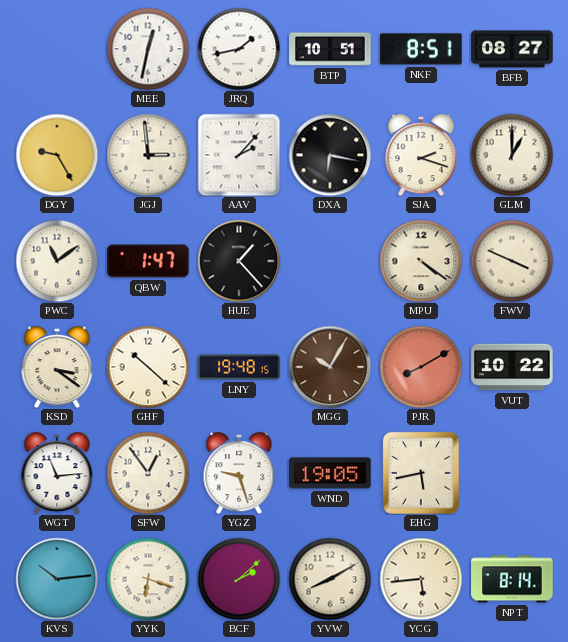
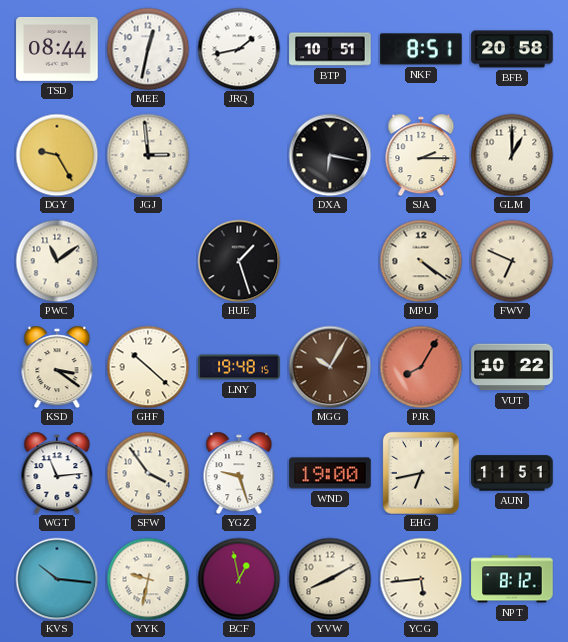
TSD: none -> 08:44 (57, 49)
BFB: 08:27 -> 20:58 (512, 49)
AAV: 2:07 -> none (239, 155)
SJA: 2:18 -> 2:15 (421, 155)
QBW: 1:47 -> none (148, 261)
HUE: 1:23 -> 1:27 (239, 261)
FWV: 3:49 -> 6:49 (512, 261)
PJR: 8:10 -> 8:05 (421, 367)
SFW: 12:54 -> 3:54 (148, 473)
WND: 19:05 -> 19:00 (330, 473)
EHG: 5:43 -> 6:43 (421, 473)
AUN: none -> 11:51 (512, 473)
KVS: 10:14 -> 10:16 (57, 579)
YYK: 6:18 -> 9:32 (148, 579)
BCF: 2:08 -> 12:58 (239, 579)
NPT: 8:14 -> 8:12 (512, 579)
